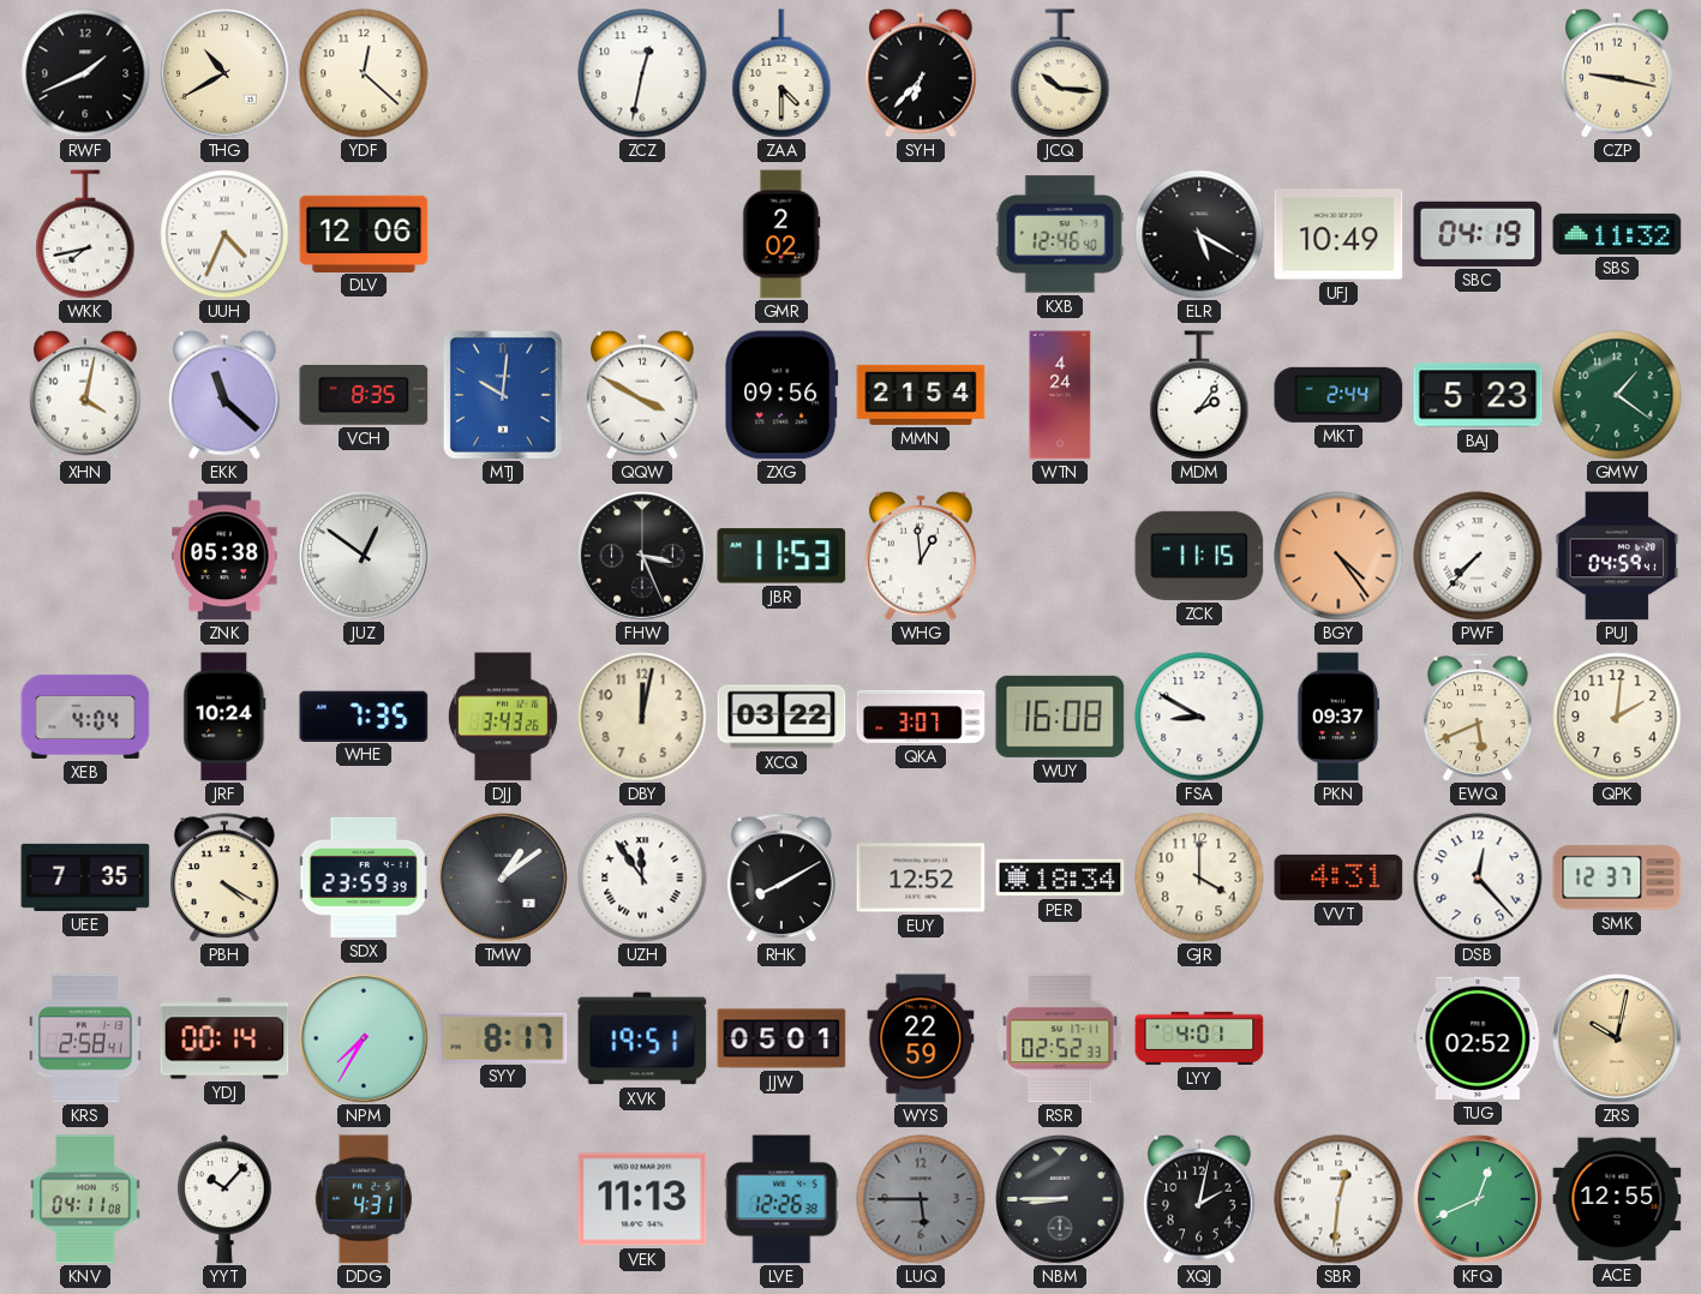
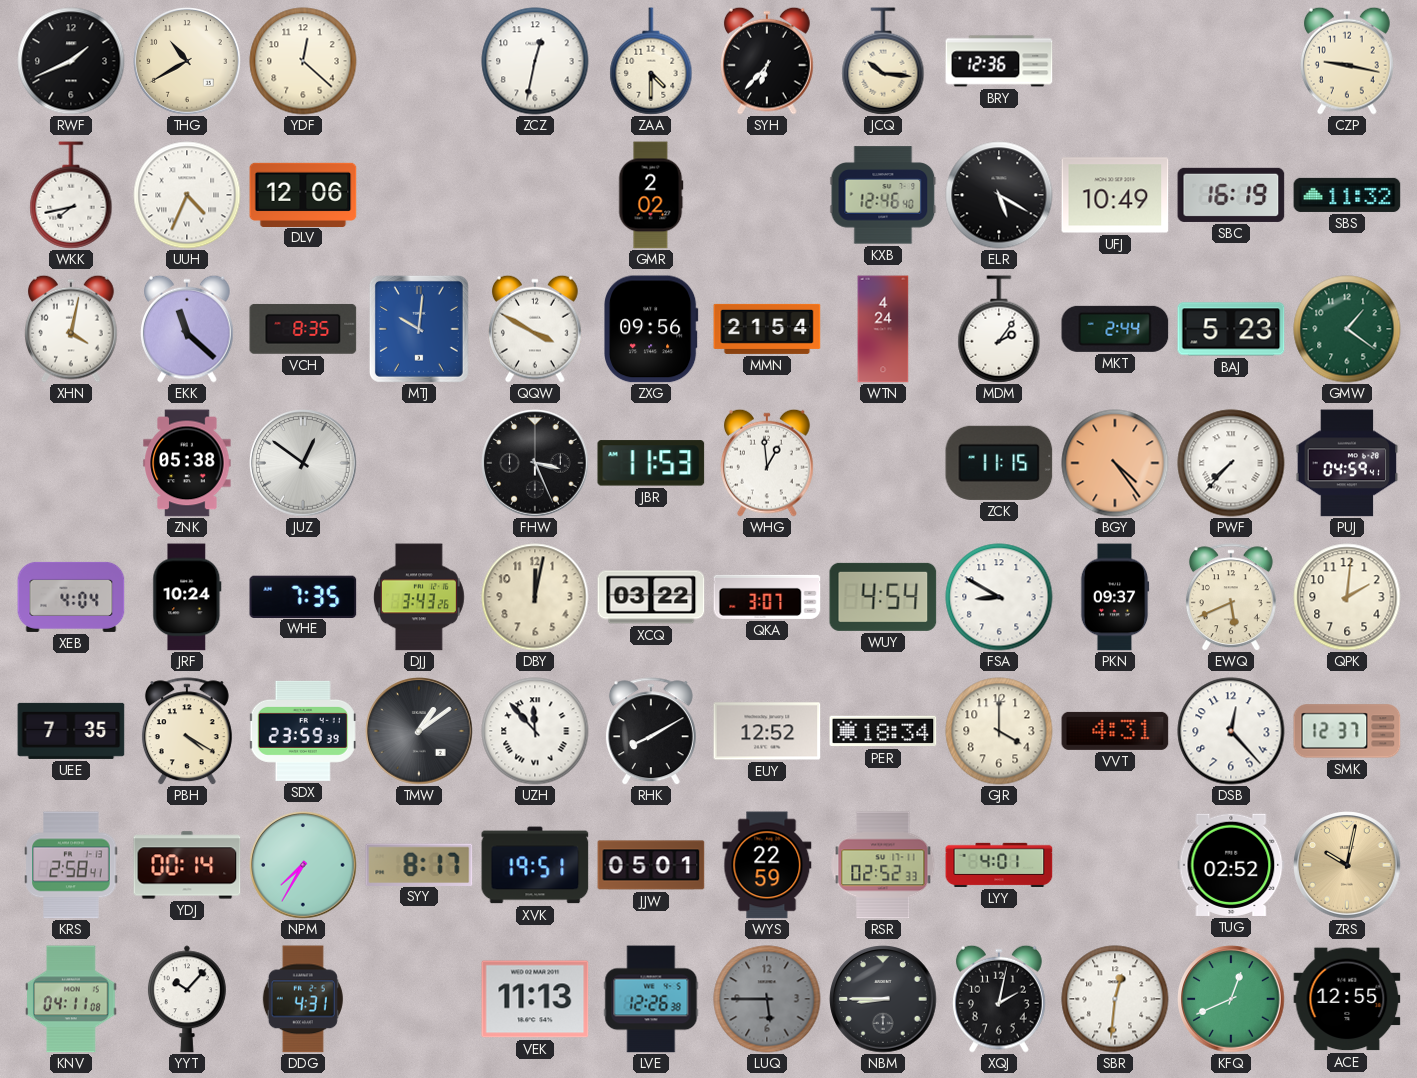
BRY: none -> 12:36 (999, 61)
SBC: 04:19 -> 16:19 (1231, 195)
WUY: 16:08 -> 4:54 (883, 597)
UZH: 11:54 -> 11:53 (535, 731)
